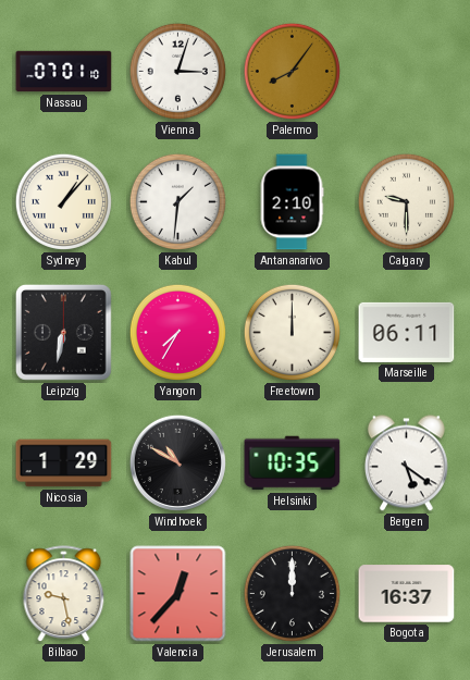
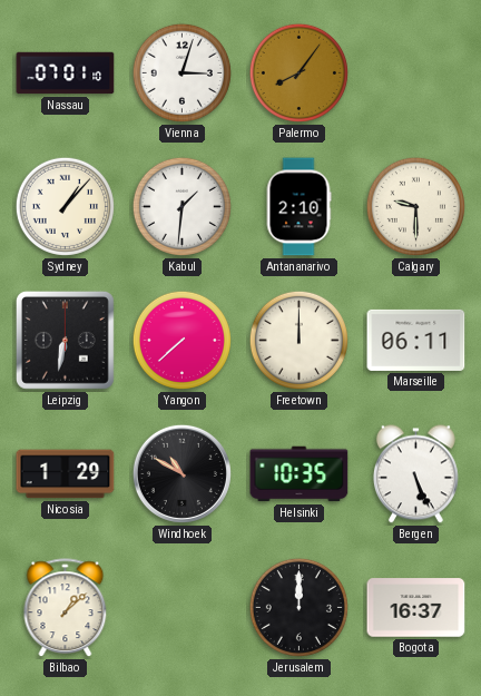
Yangon: 7:35 -> 7:38 (181, 340)
Bergen: 5:21 -> 5:26 (415, 474)
Bilbao: 9:28 -> 1:08 (66, 608)
Valencia: 12:37 -> none (178, 594)
